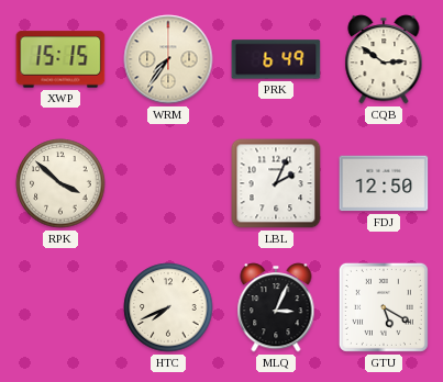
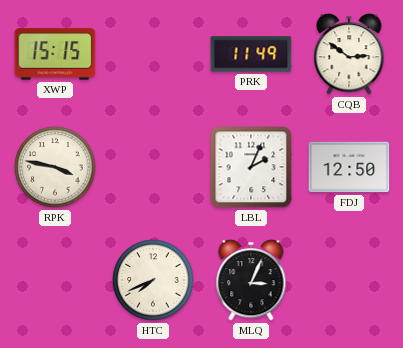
WRM: 7:36 -> none (168, 59)
PRK: 6:49 -> 11:49 (251, 54)
RPK: 3:52 -> 3:47 (55, 167)
GTU: 5:20 -> none (384, 307)
